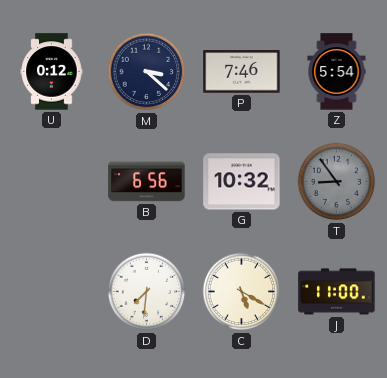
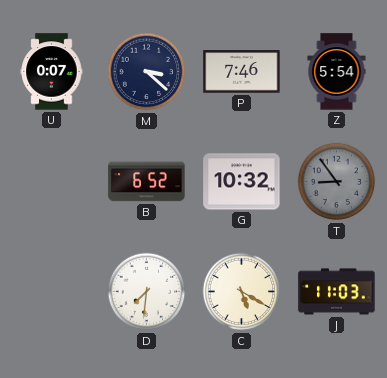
U: 0:12 -> 0:07 (52, 72)
B: 6:56 -> 6:52 (147, 182)
J: 11:00 -> 11:03 (337, 292)
